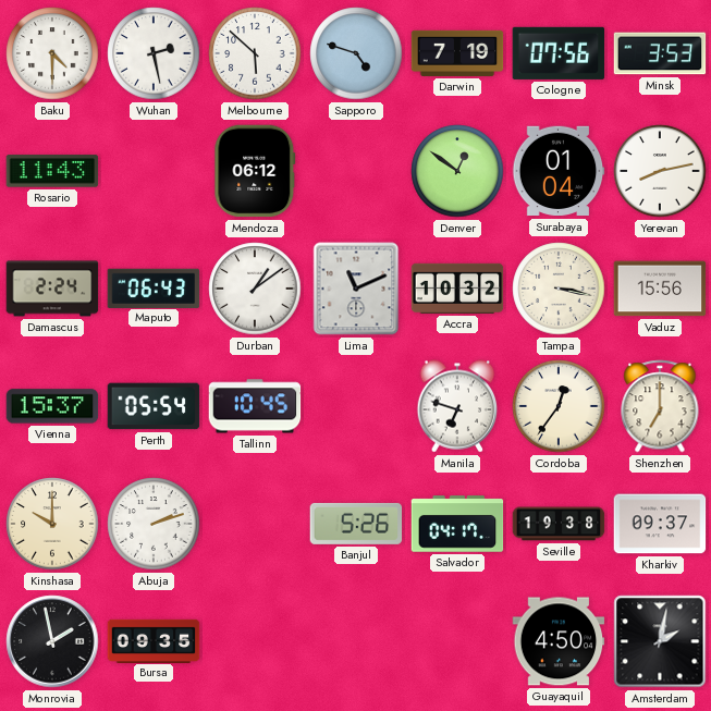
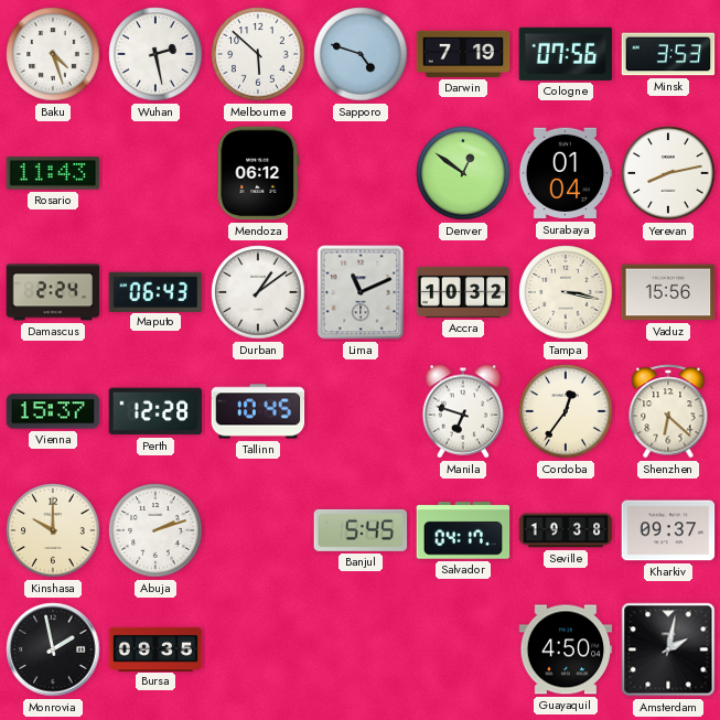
Baku: 4:30 -> 4:27 (53, 54)
Perth: 05:54 -> 12:28 (155, 411)
Shenzhen: 7:00 -> 6:22 (668, 411)
Banjul: 5:26 -> 5:45 (361, 530)
